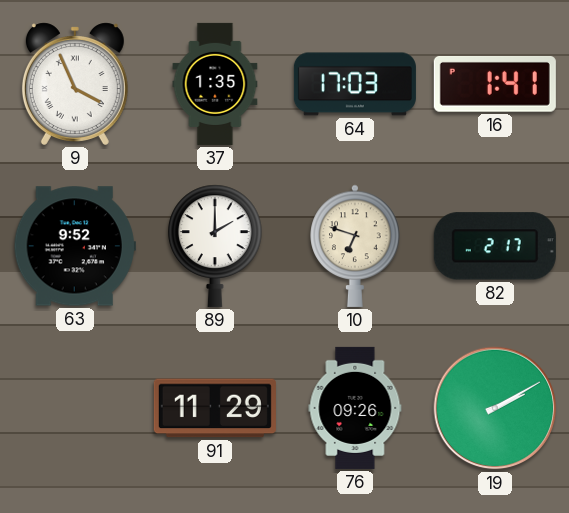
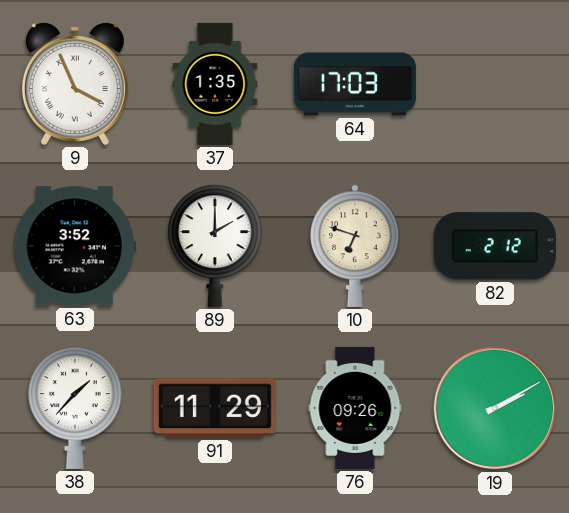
16: 1:41 -> none (495, 84)
63: 9:52 -> 3:52 (75, 246)
82: 2:17 -> 2:12 (495, 246)
38: none -> 1:37 (76, 408)
